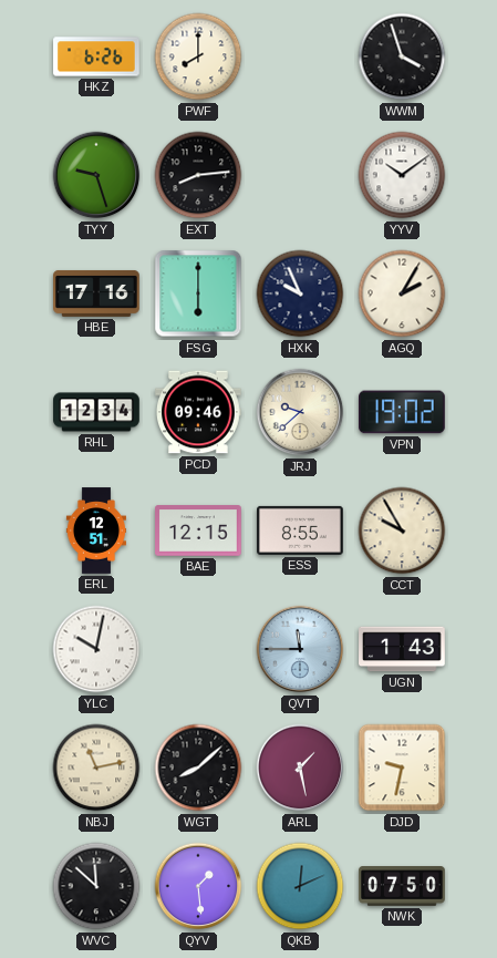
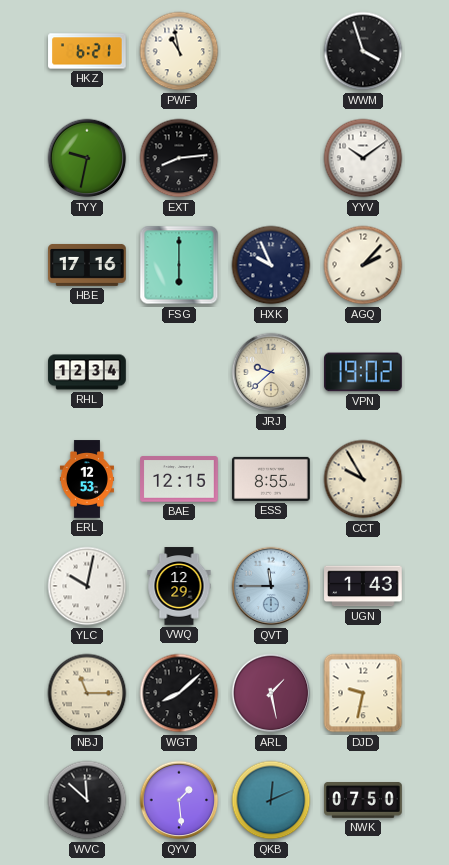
HKZ: 6:26 -> 6:21 (87, 51)
PWF: 8:00 -> 10:58 (179, 51)
TYY: 9:27 -> 9:32 (87, 158)
AGQ: 2:05 -> 2:07 (363, 265)
PCD: 09:46 -> none (199, 412)
ERL: 12:51 -> 12:53 (87, 479)
VWQ: none -> 12:29 (179, 586)
NBJ: 11:13 -> 11:15 (87, 693)
